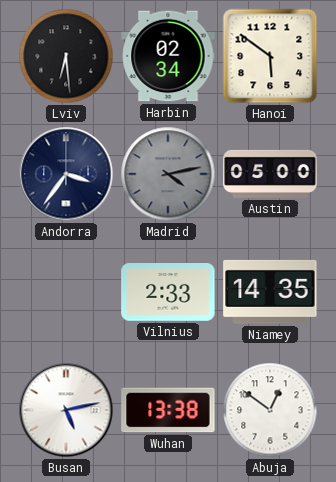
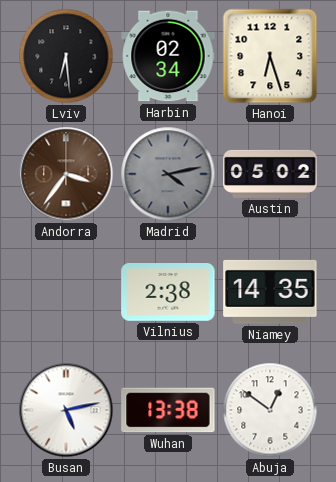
Hanoi: 5:51 -> 6:27 (270, 56)
Andorra dial: navy -> brown (66, 174)
Austin: 05:00 -> 05:02 (270, 174)
Vilnius: 2:33 -> 2:38 (168, 293)
